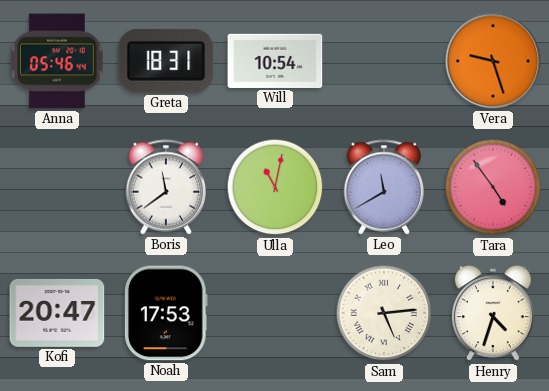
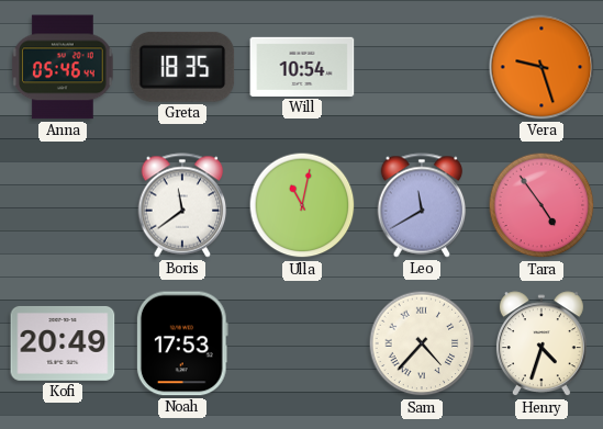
Greta: 18:31 -> 18:35 (182, 67)
Kofi: 20:47 -> 20:49 (63, 343)
Sam: 5:14 -> 4:37 (422, 343)
